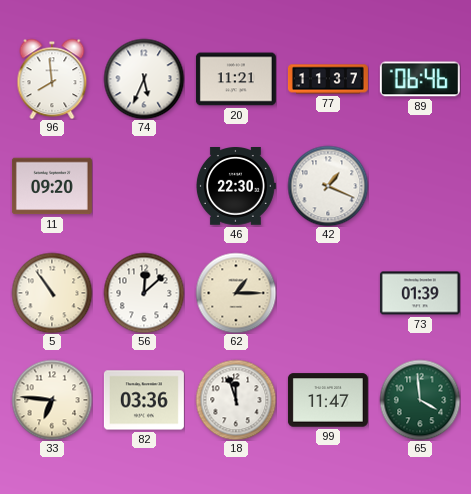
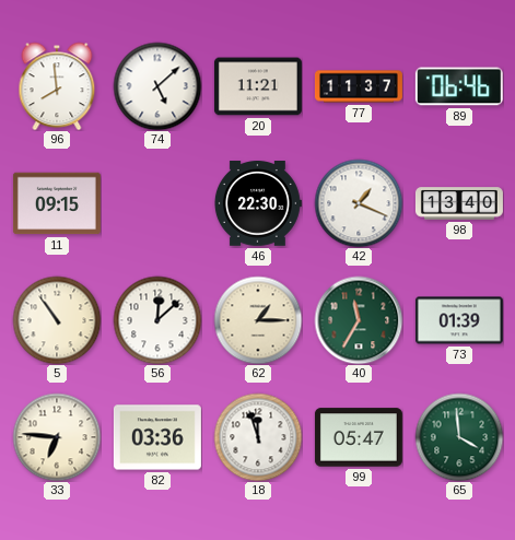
74: 5:34 -> 5:08 (157, 86)
11: 09:20 -> 09:15 (57, 203)
98: none -> 13:40 (459, 203)
40: none -> 11:35 (359, 320)
99: 11:47 -> 05:47 (359, 437)
